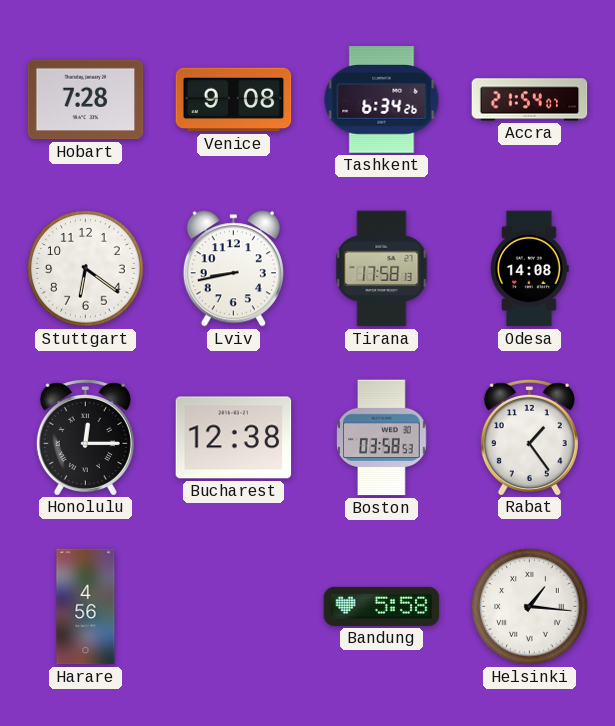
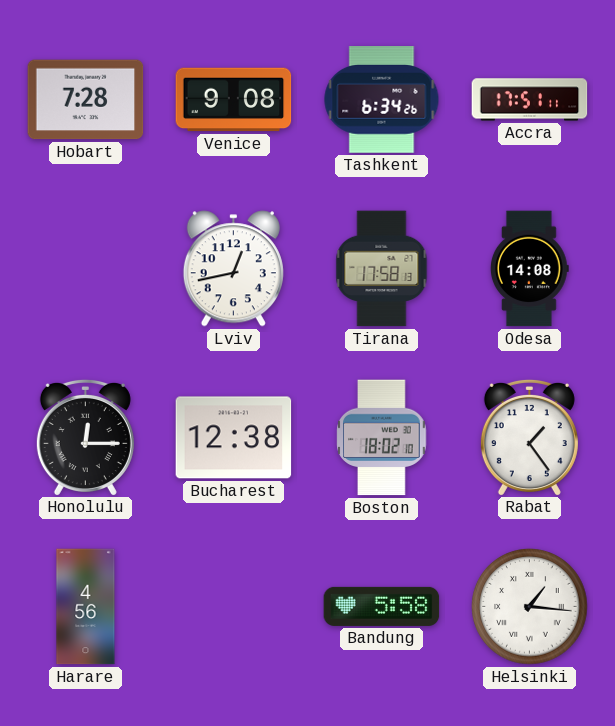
Accra: 21:54 -> 17:51 (530, 100)
Stuttgart: 6:21 -> none (86, 269)
Lviv: 8:43 -> 12:43 (233, 269)
Boston: 03:58 -> 18:02 (382, 438)
